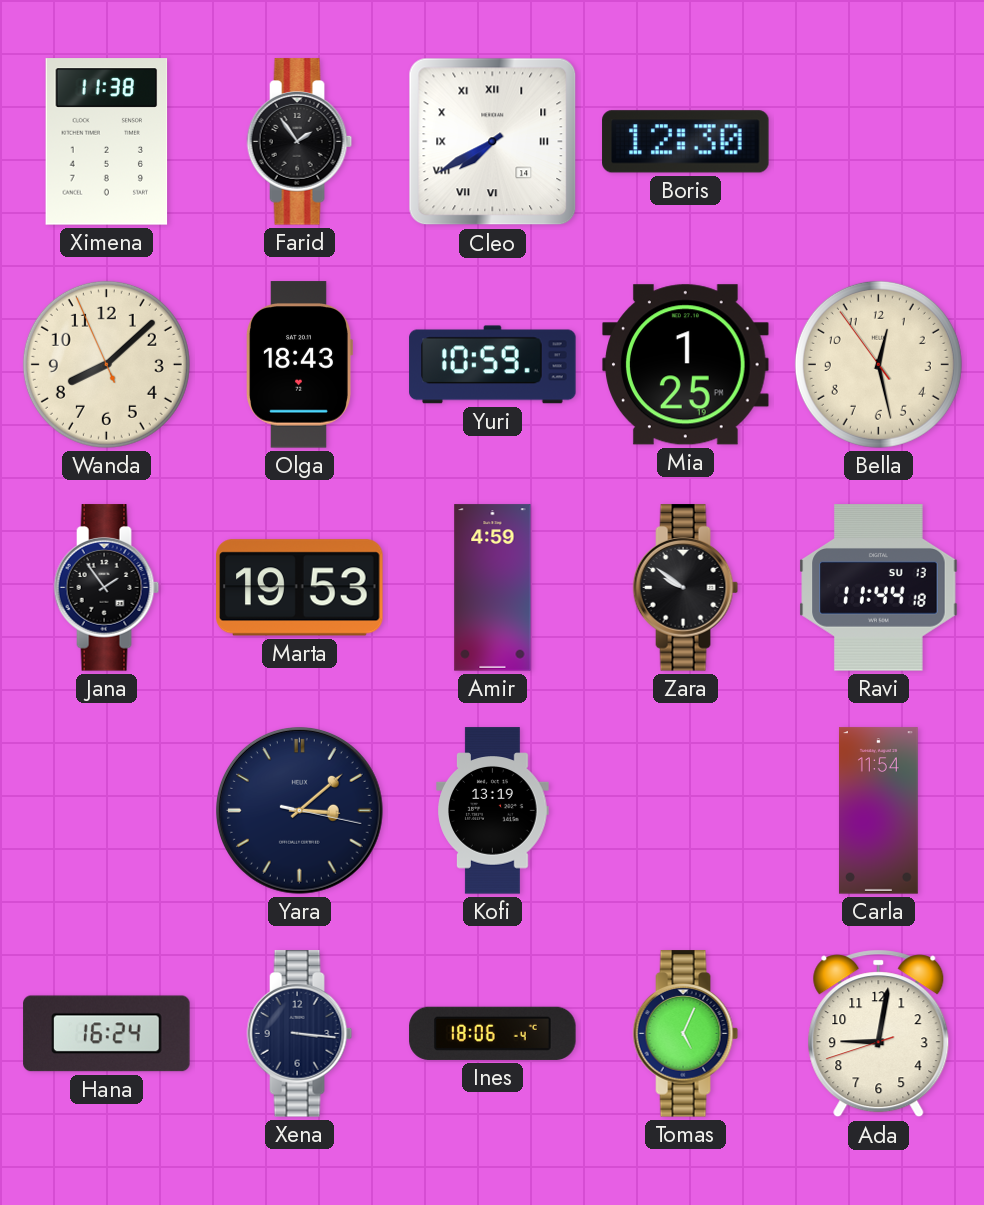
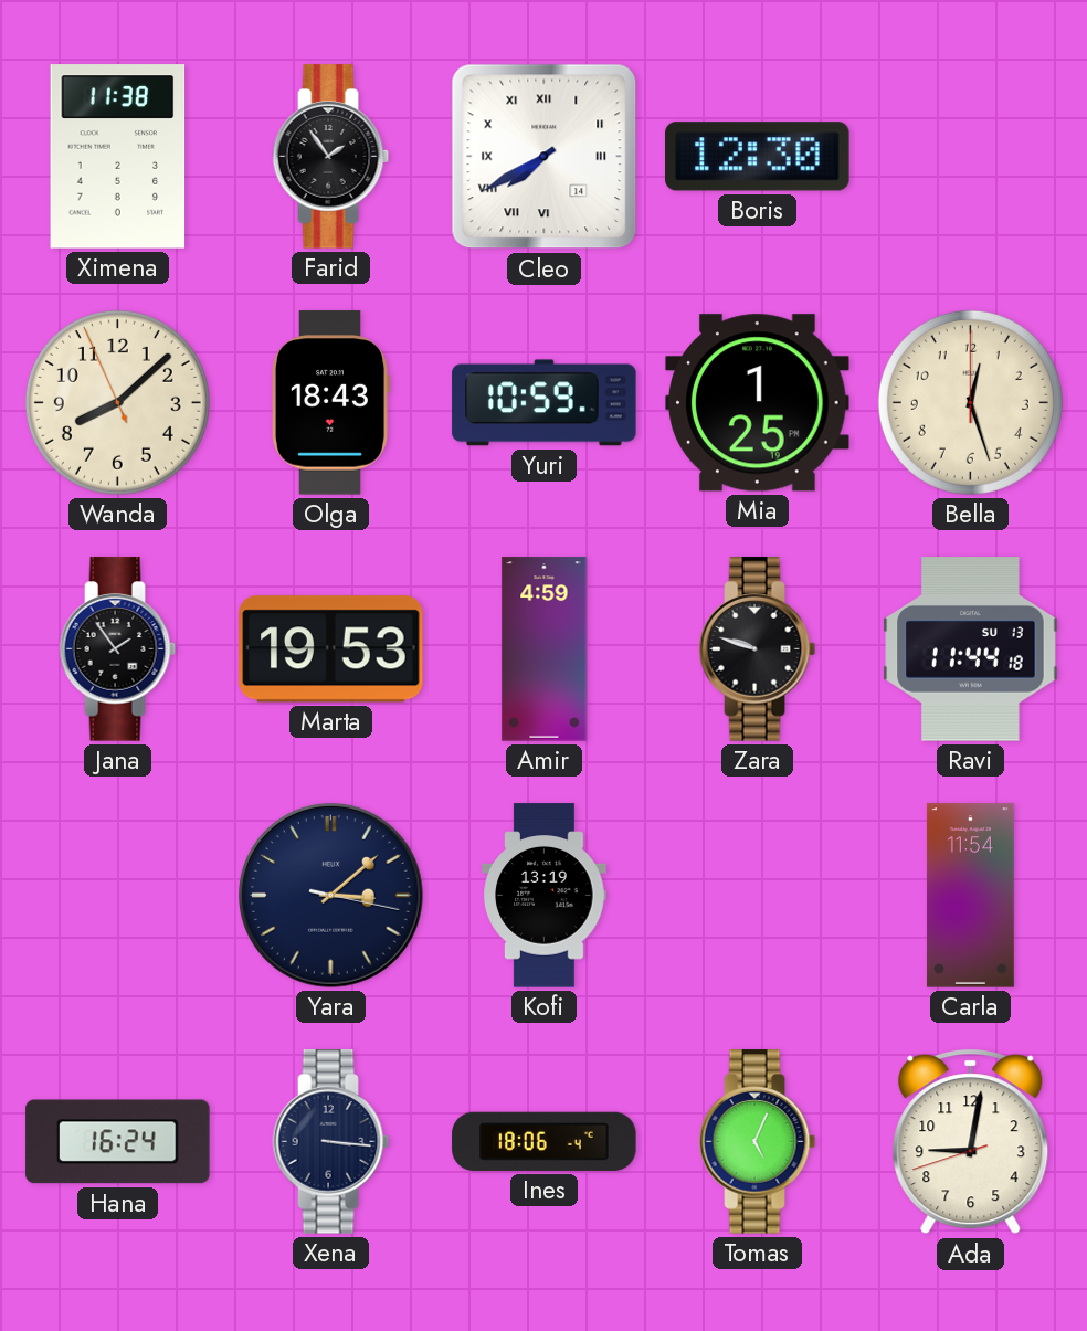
Bella: 12:27:54 -> 12:27:00 (970, 402)
Zara: 9:51 -> 9:48 (758, 649)
